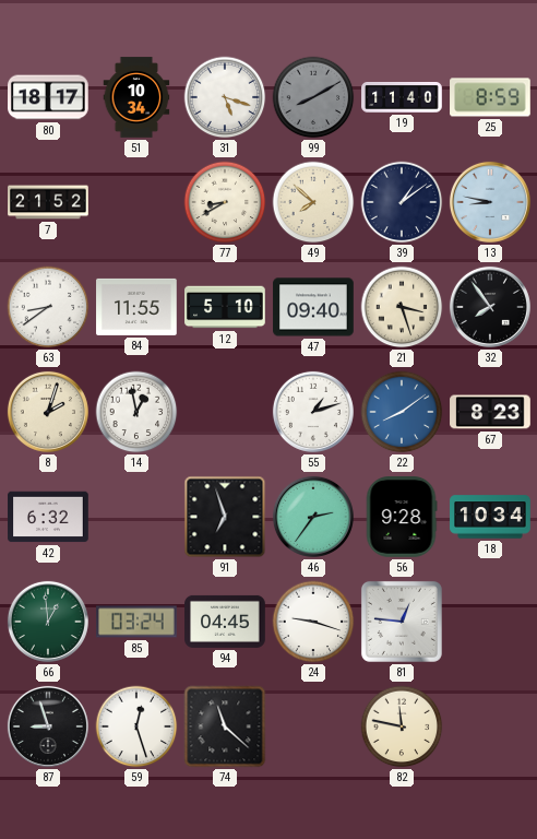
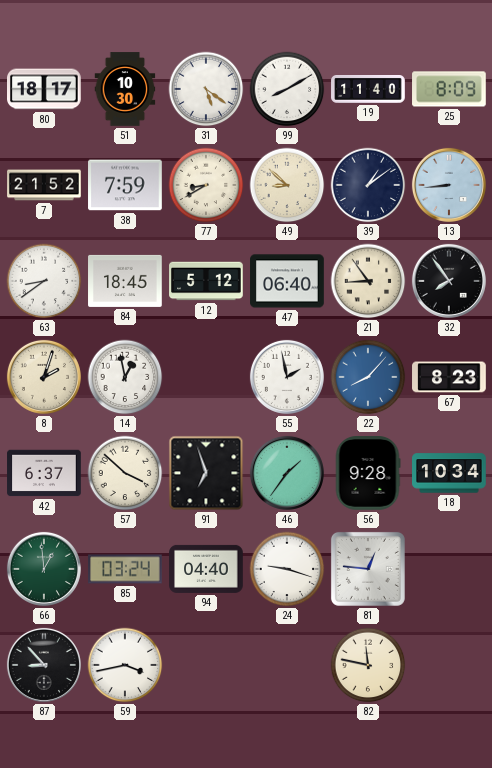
51: 10:34 -> 10:30 (125, 89)
31: 5:18 -> 5:21 (206, 89)
99 dial: grey -> white (287, 89)
25: 8:59 -> 8:09 (449, 89)
38: none -> 7:59 (125, 185)
49: 7:52 -> 8:52 (287, 185)
13: 8:47 -> 8:44 (449, 185)
84: 11:55 -> 18:45 (125, 281)
12: 5:10 -> 5:12 (206, 281)
47: 09:40 -> 06:40 (287, 281)
21: 3:27 -> 8:54 (368, 281)
55: 1:12 -> 1:58 (287, 377)
22: 8:09 -> 8:07 (368, 377)
42: 6:32 -> 6:37 (44, 473)
57: none -> 3:52 (125, 473)
46: 2:36 -> 1:36 (287, 473)
94: 04:45 -> 04:40 (206, 569)
87: 8:57 -> 8:53 (44, 665)
59: 12:27 -> 3:43 (125, 665)
74: 11:22 -> none (225, 726)
